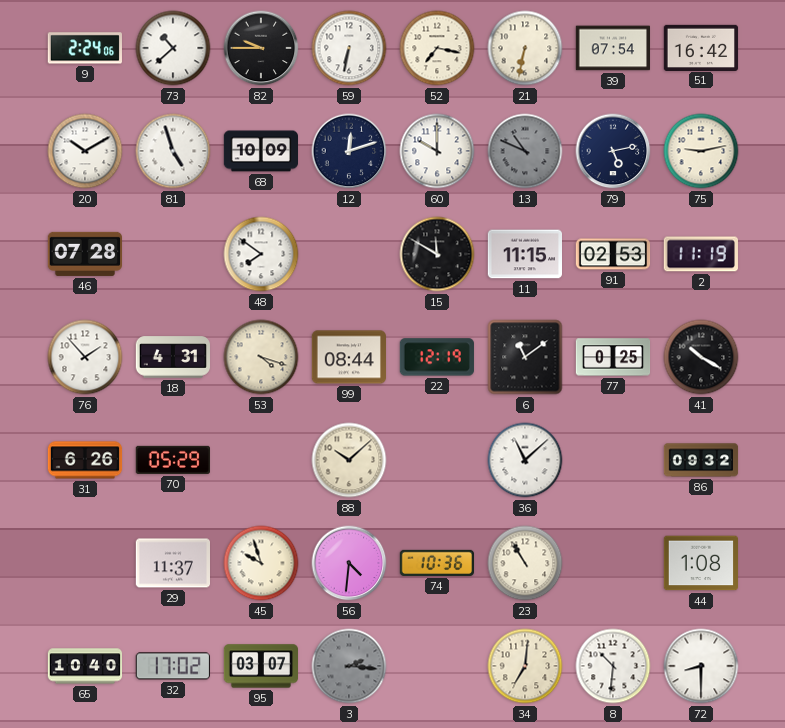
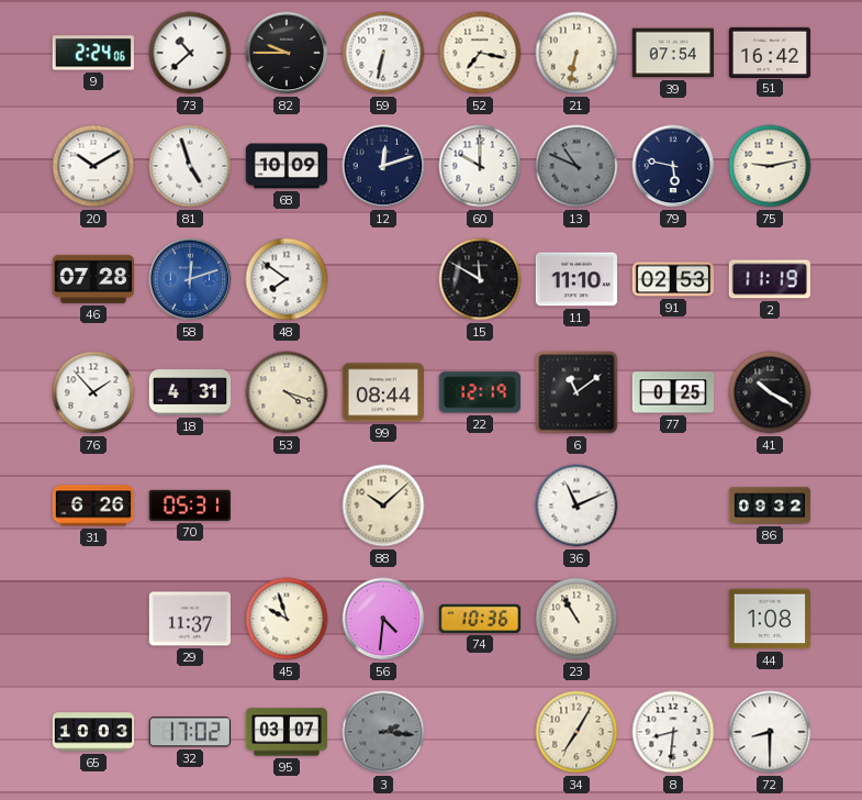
79: 5:13 -> 5:47 (673, 166)
58: none -> 12:12 (190, 279)
11: 11:15 -> 11:10 (575, 279)
70: 05:29 -> 05:31 (189, 505)
36: 11:08 -> 11:11 (576, 505)
65: 10:40 -> 10:03 (93, 732)
34: 7:01 -> 7:05 (576, 732)
8: 10:31 -> 8:31 (673, 732)
